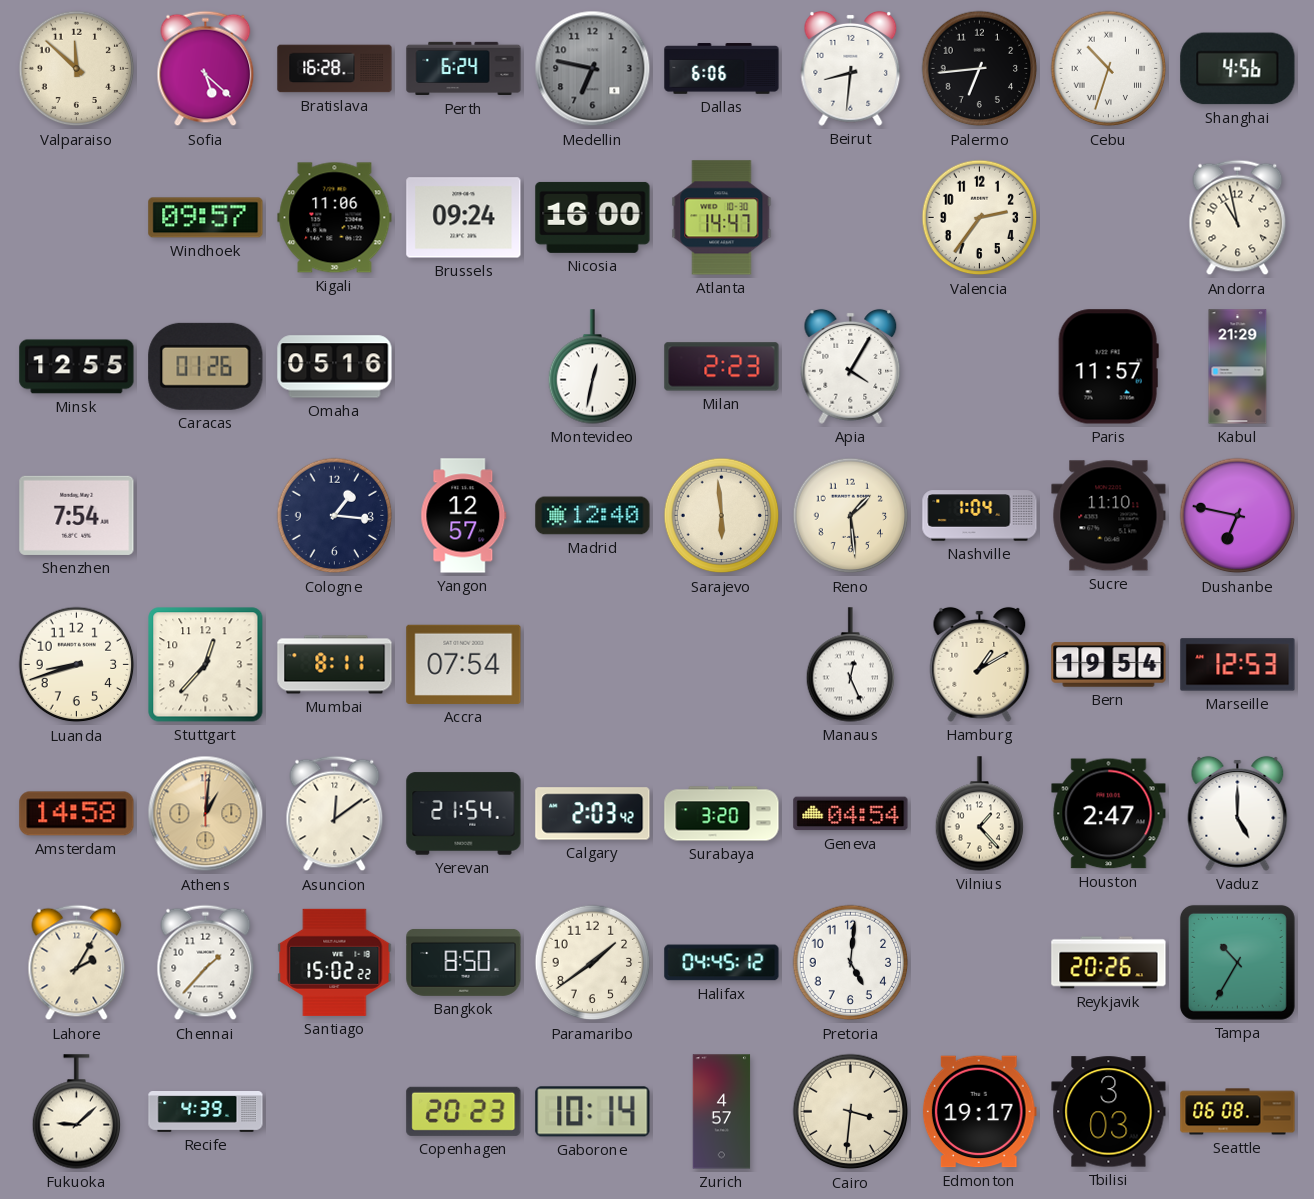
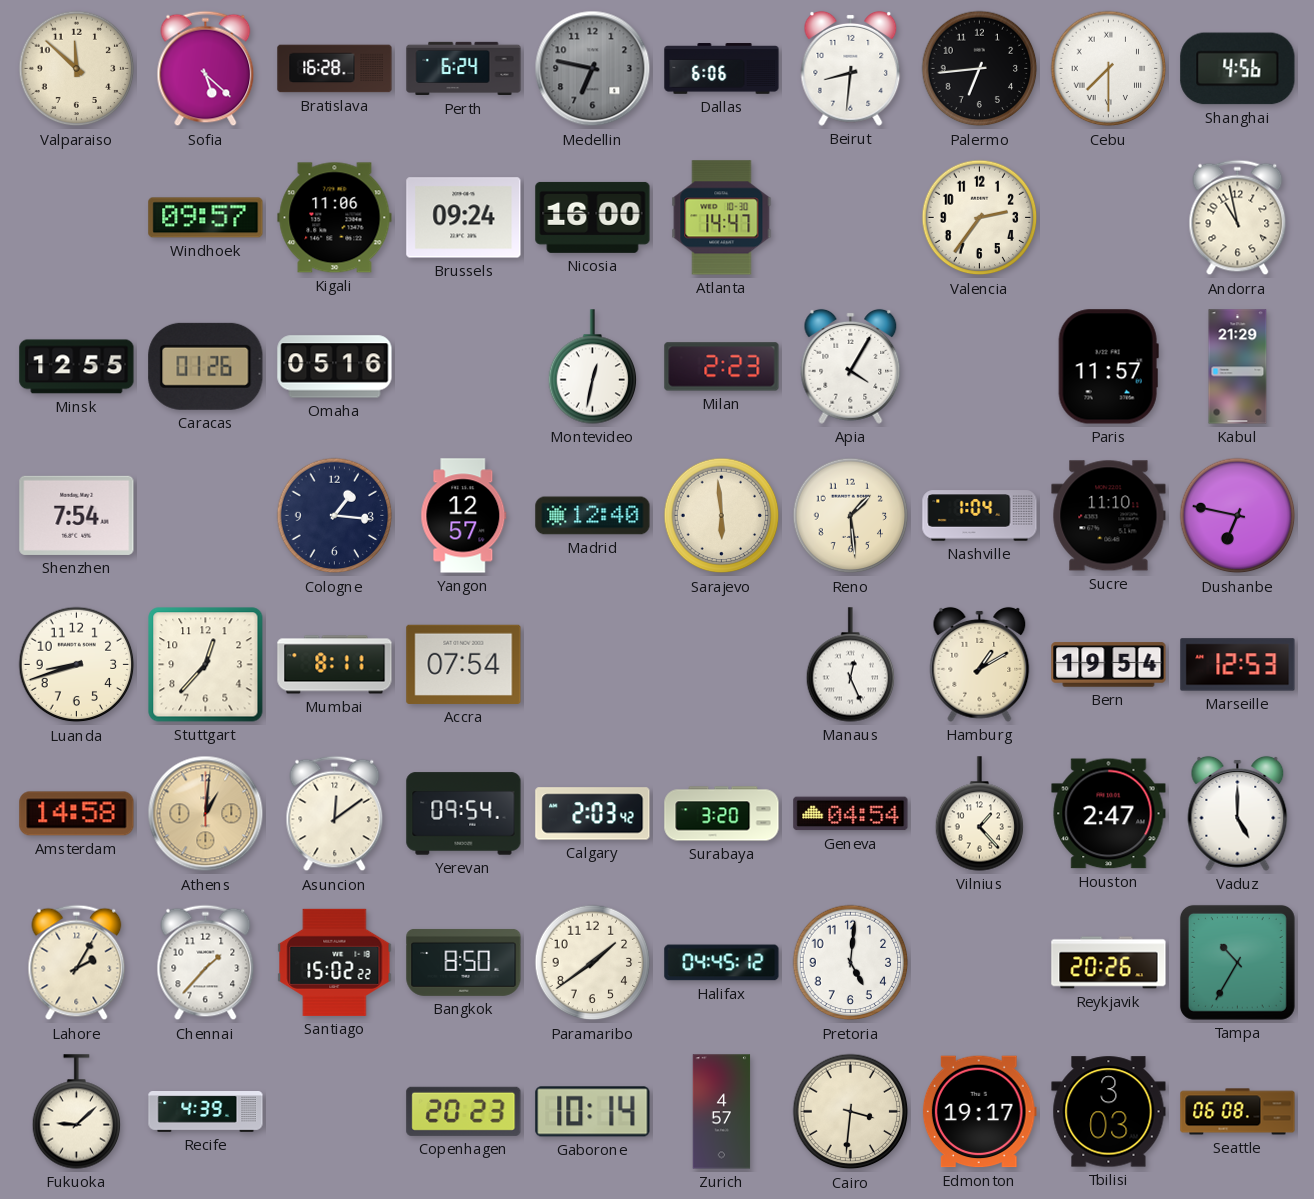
Cebu: 10:33 -> 7:30 (1109, 69)
Yerevan: 21:54 -> 09:54 (464, 814)
